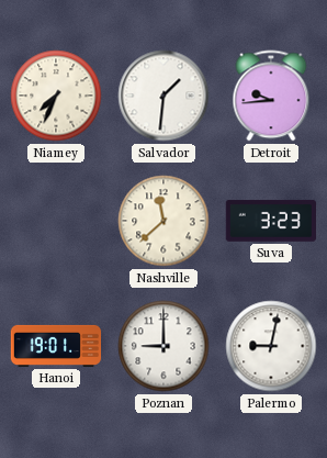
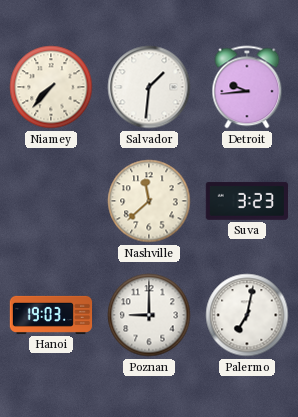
Niamey: 7:34 -> 7:37 (51, 87)
Hanoi: 19:01 -> 19:03 (51, 315)
Palermo: 9:02 -> 7:02 (247, 315)
